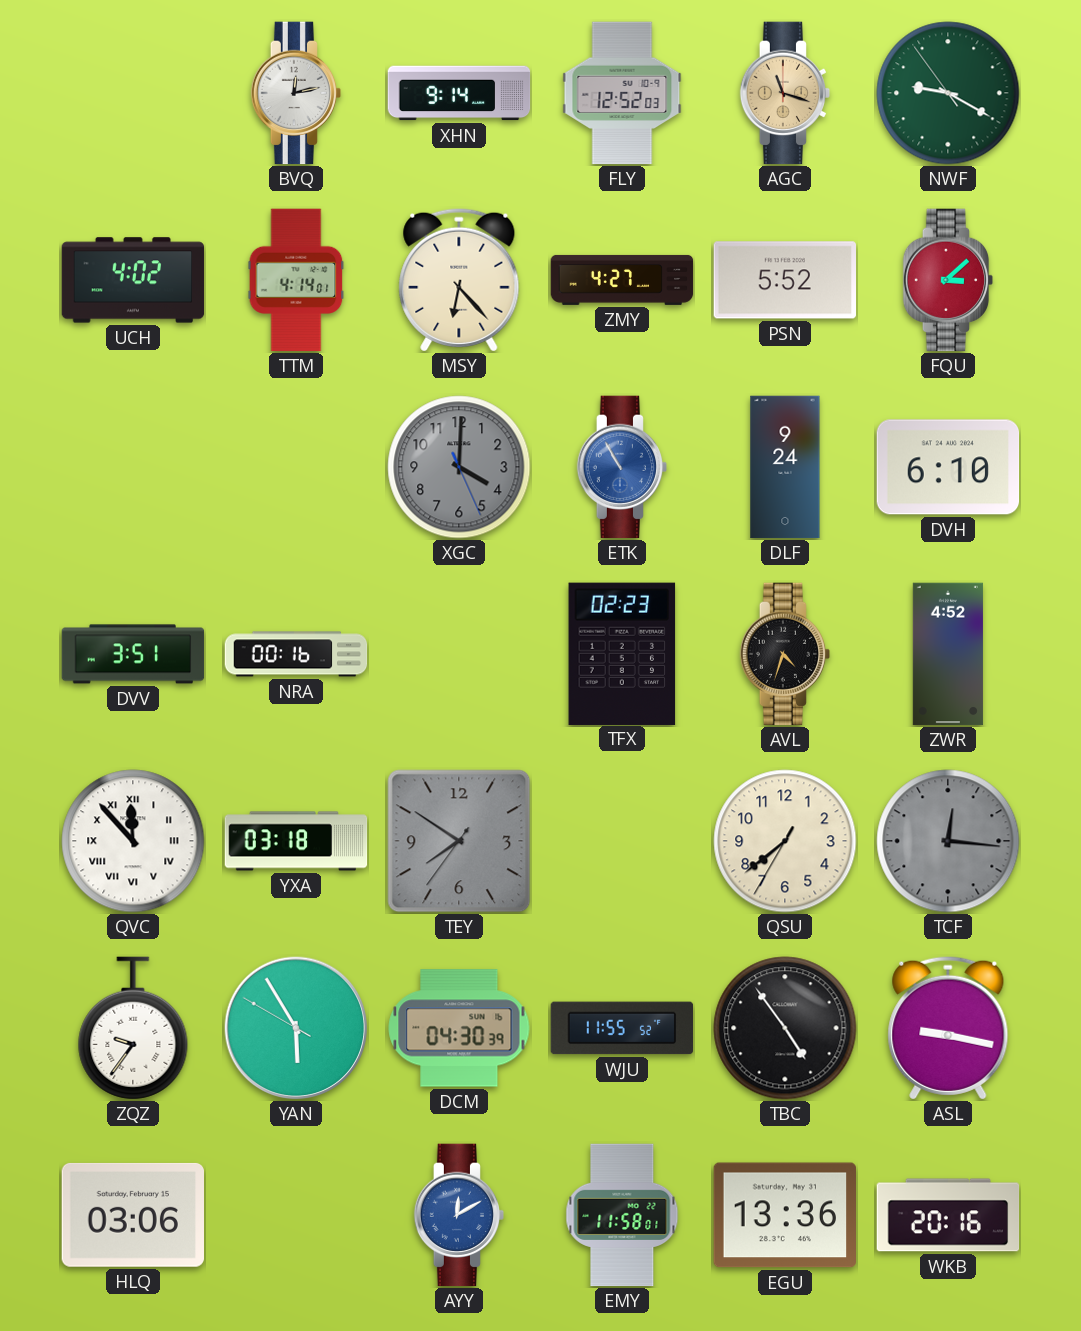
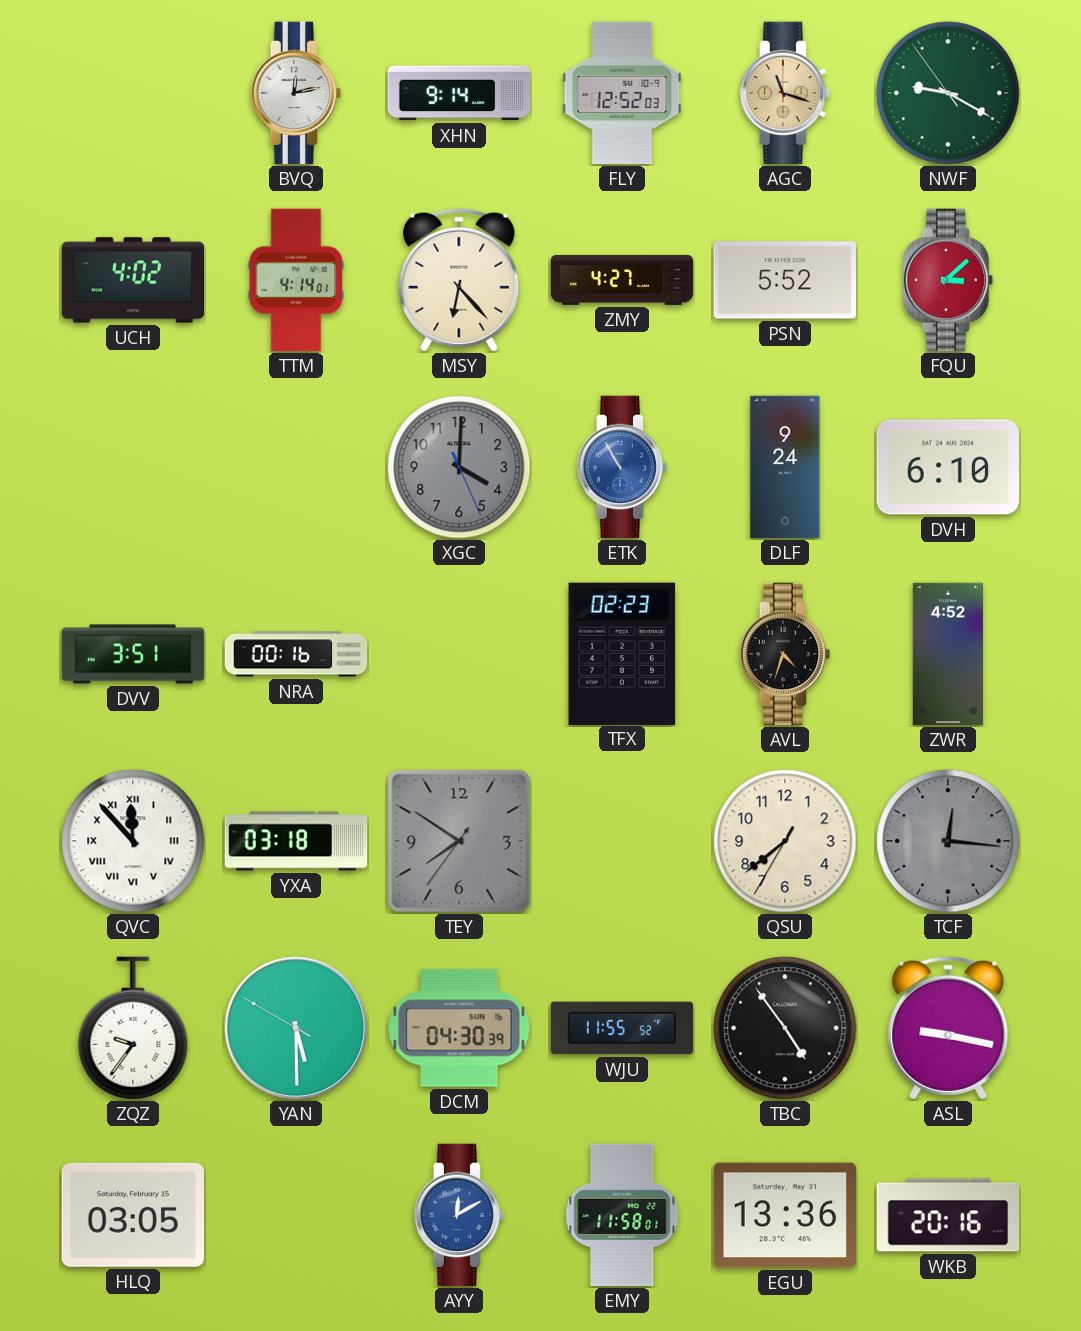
YAN: 5:54 -> 5:29 (296, 1028)
HLQ: 03:06 -> 03:05 (132, 1215)
